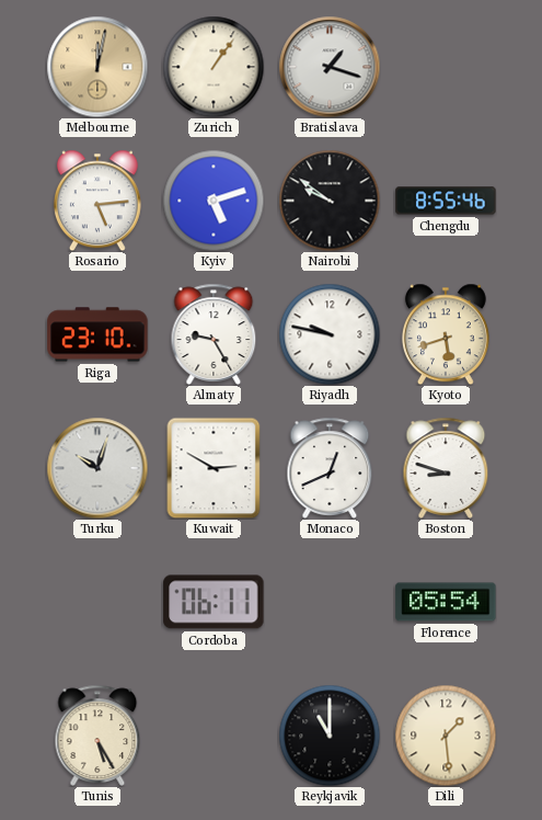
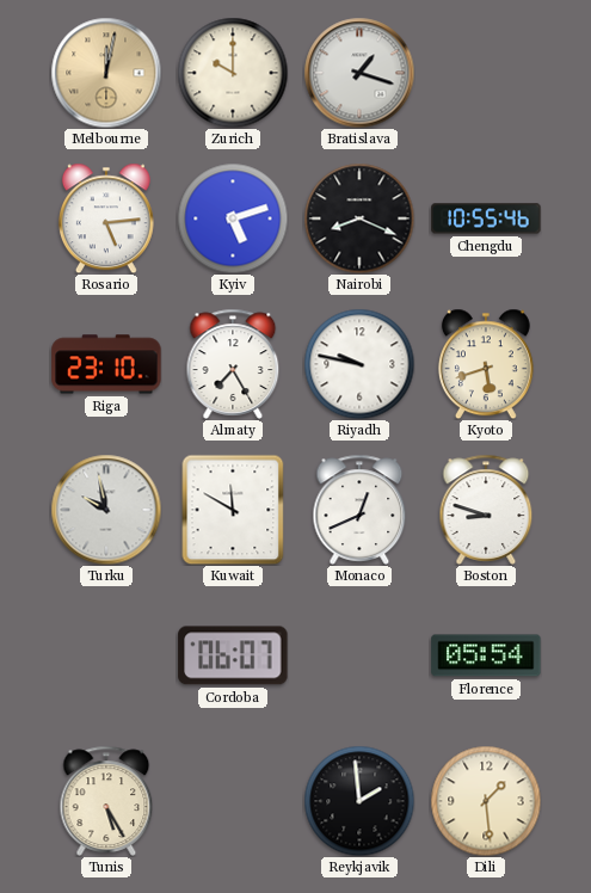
Zurich: 1:06 -> 10:00 (233, 73)
Nairobi: 9:51 -> 8:19 (359, 218)
Chengdu: 8:55 -> 10:55 (486, 218)
Almaty: 9:25 -> 7:25 (233, 364)
Turku: 10:03 -> 9:58 (106, 510)
Kuwait: 2:50 -> 11:50 (233, 510)
Cordoba: 06:11 -> 06:07 (233, 655)
Reykjavik: 11:00 -> 1:59 (359, 801)
